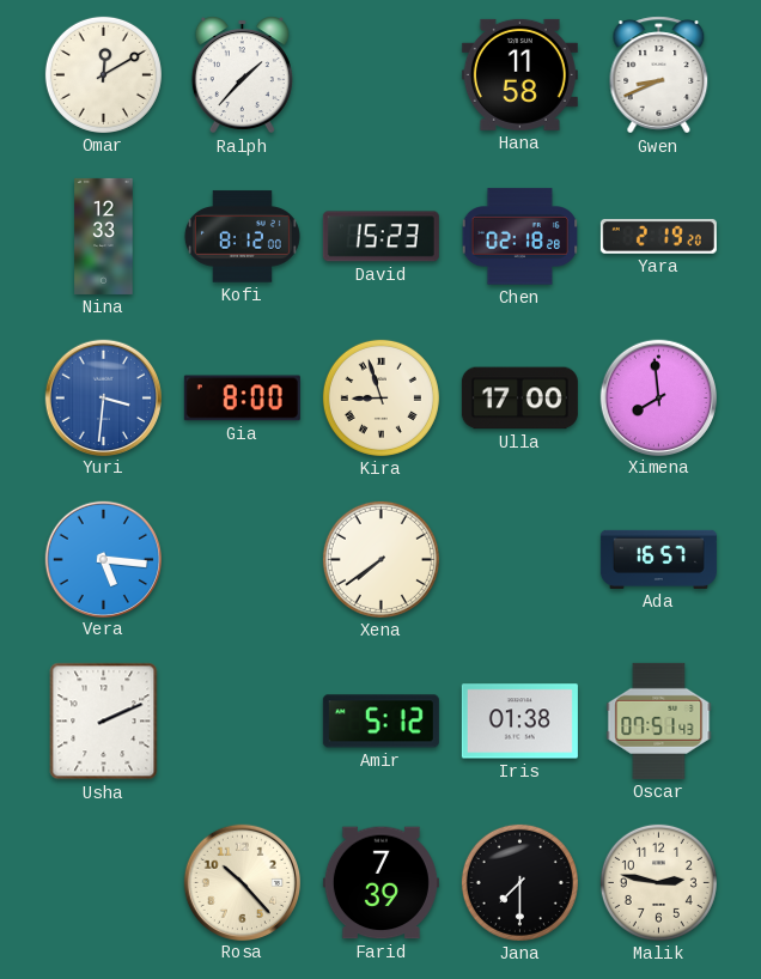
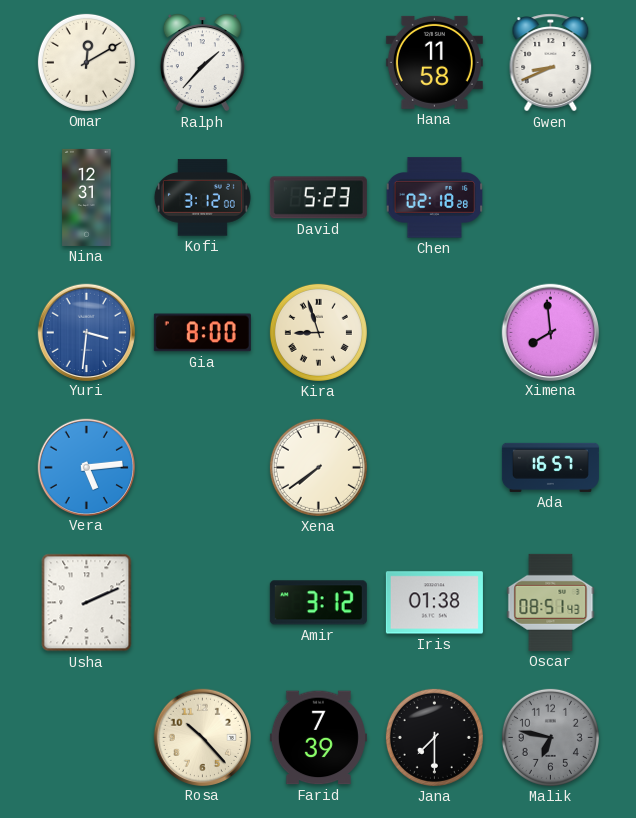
Nina: 12:33 -> 12:31 (87, 197)
Kofi: 8:12 -> 3:12 (202, 198)
David: 15:23 -> 5:23 (318, 198)
Yara: 2:19 -> none (658, 236)
Ulla: 17:00 -> none (519, 399)
Vera: 5:16 -> 5:14 (86, 467)
Amir: 5:12 -> 3:12 (318, 603)
Oscar: 07:51 -> 08:51 (551, 602)
Malik: 2:47 -> 6:47 (550, 737)
Malik dial: cream -> grey (550, 737)
